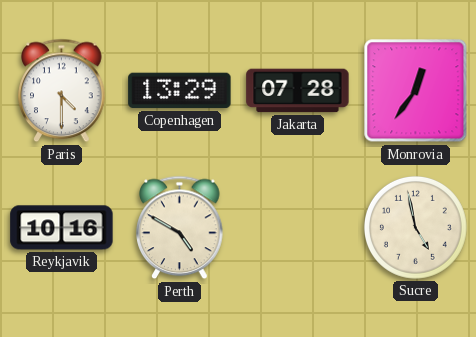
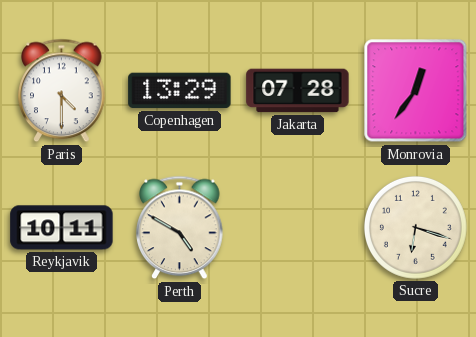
Reykjavik: 10:16 -> 10:11 (62, 228)
Sucre: 4:58 -> 6:18 (415, 227)
